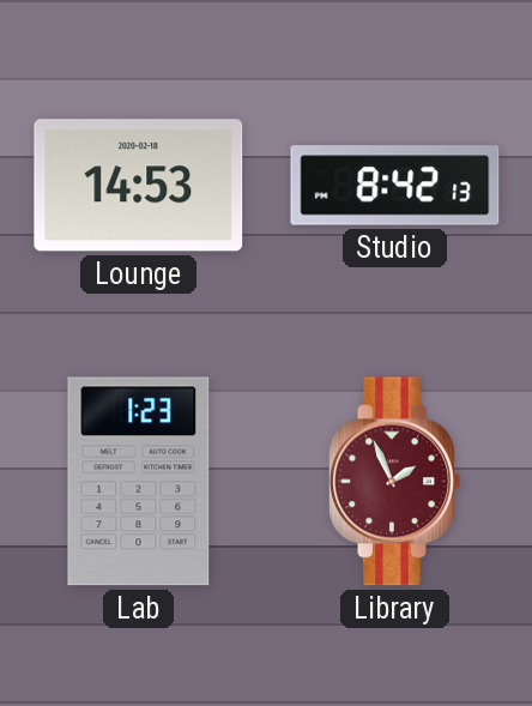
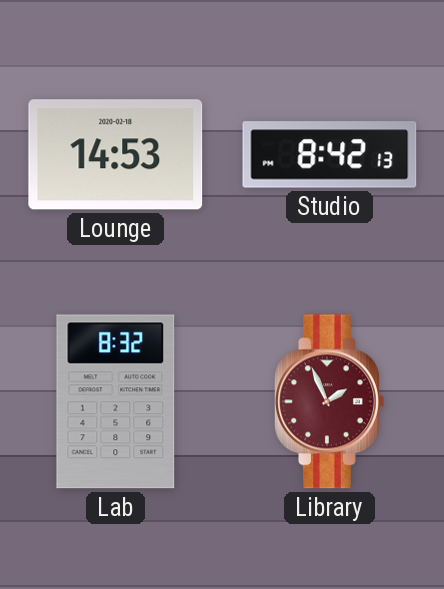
Lab: 1:23 -> 8:32 (116, 402)
